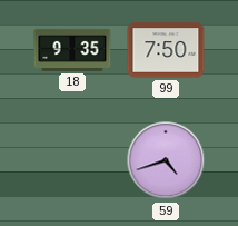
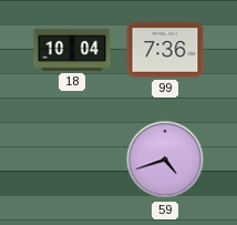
18: 9:35 -> 10:04 (72, 50)
99: 7:50 -> 7:36 (165, 50)
